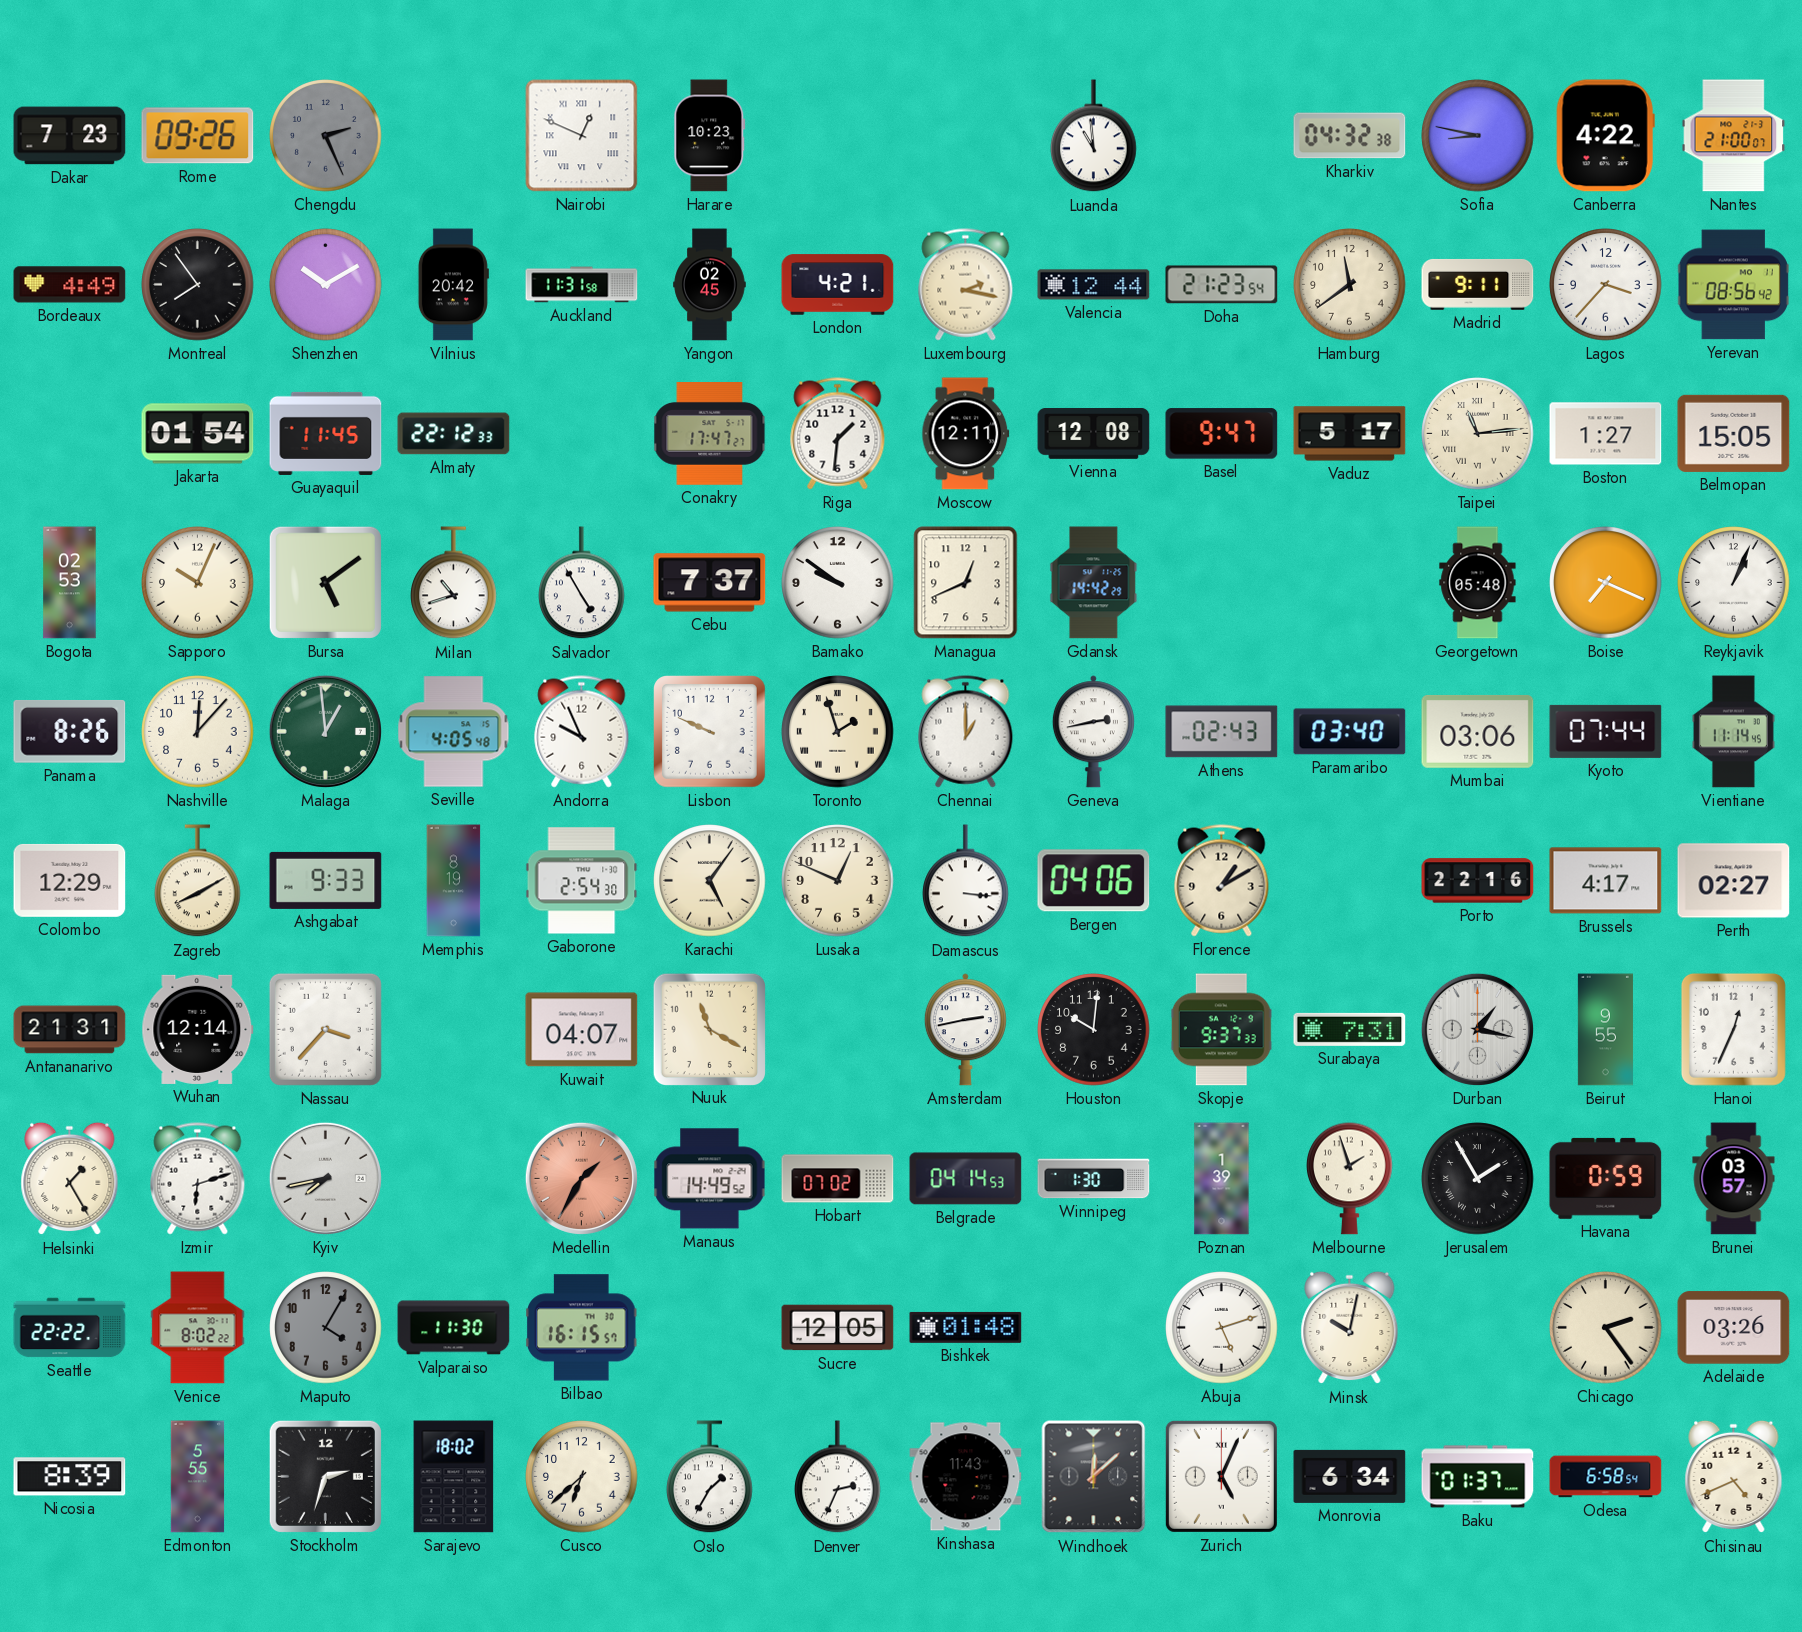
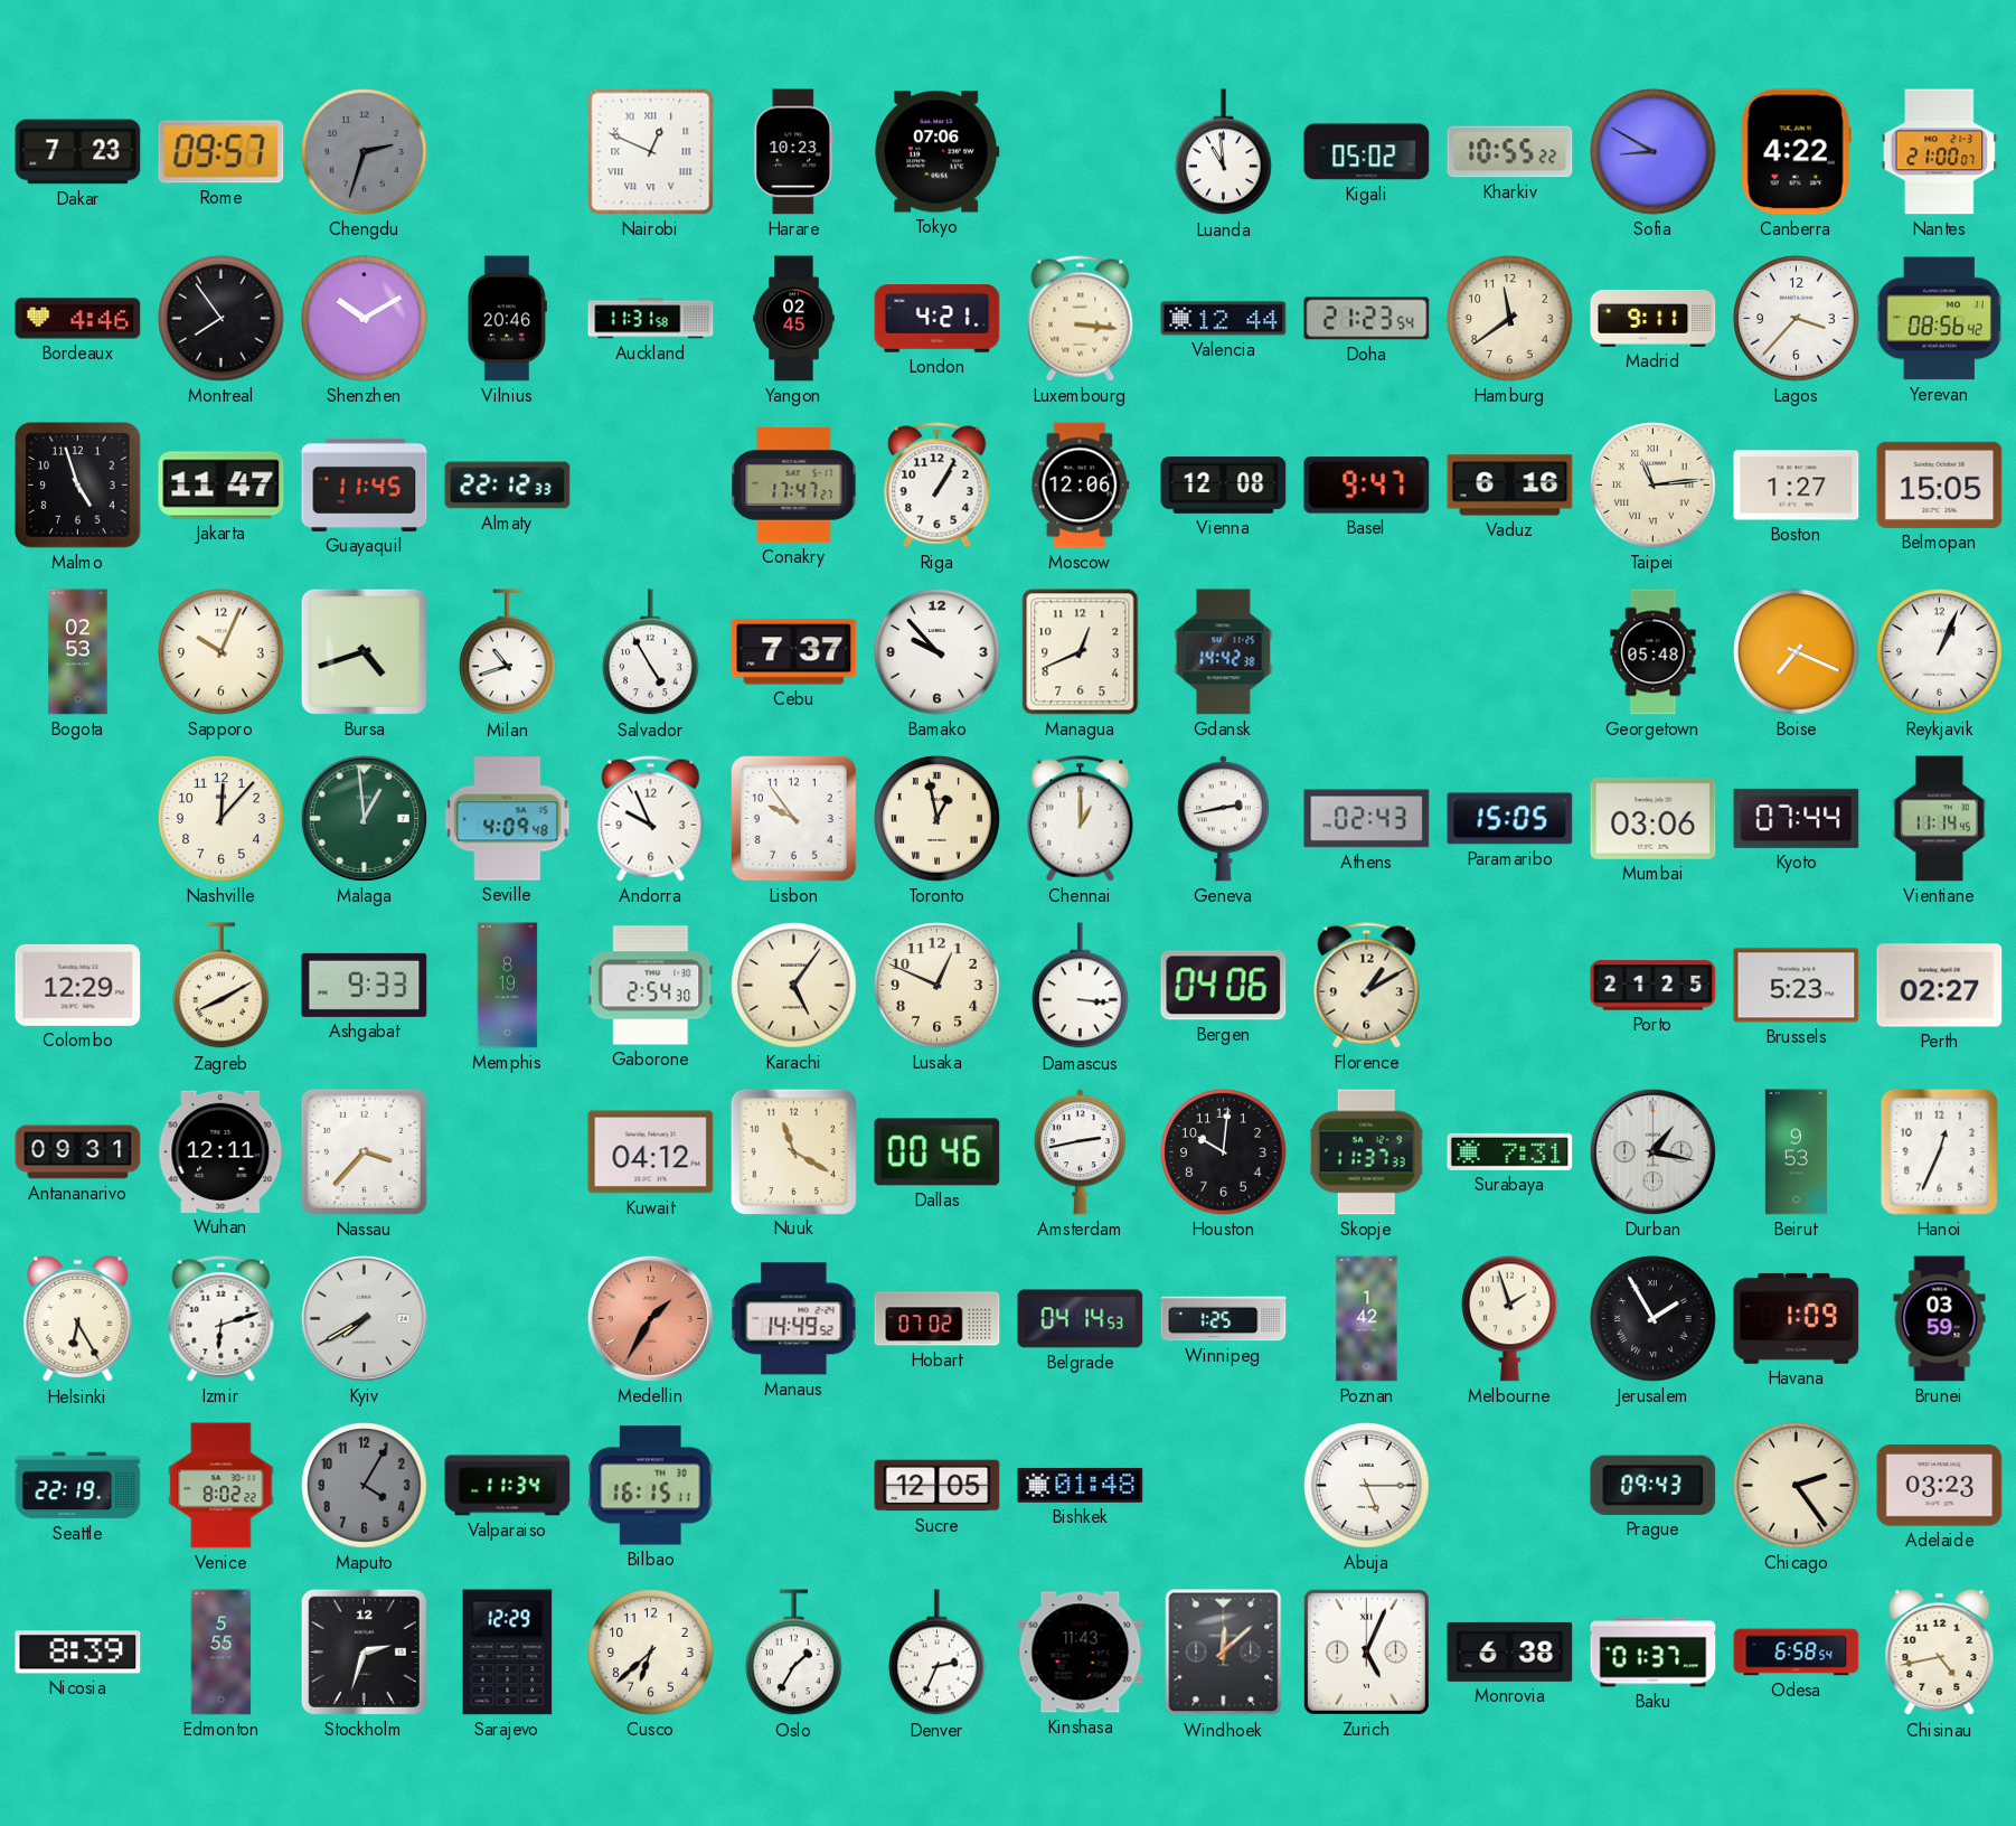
Rome: 09:26 -> 09:57 (222, 152)
Chengdu: 2:26 -> 2:33 (365, 152)
Tokyo: none -> 07:06 (938, 152)
Kigali: none -> 05:02 (1367, 152)
Kharkiv: 04:32 -> 10:55 (1510, 152)
Sofia: 8:47 -> 8:50 (1654, 152)
Bordeaux: 4:49 -> 4:46 (78, 319)
Vilnius: 20:42 -> 20:46 (507, 319)
Luxembourg: 2:17 -> 3:16 (1081, 319)
Malmo: none -> 4:57 (78, 486)
Jakarta: 01:54 -> 11:47 (222, 486)
Riga: 1:31 -> 1:05 (938, 486)
Moscow: 12:11 -> 12:06 (1081, 486)
Vaduz: 5:17 -> 6:16 (1510, 486)
Bursa: 5:09 -> 4:42 (364, 651)
Bamako: 9:51 -> 9:53 (938, 652)
Gdansk: 14:42:29 -> 14:42:38 (1224, 652)
Panama: 8:26 -> none (70, 732)
Seville: 4:05 -> 4:09 (508, 819)
Lisbon: 9:49 -> 9:54 (794, 819)
Toronto: 1:57 -> 12:58 (938, 819)
Paramaribo: 03:40 -> 15:05 (1510, 819)
Porto: 22:16 -> 21:25 (1654, 986)
Brussels: 4:17 -> 5:23 (1797, 986)
Antananarivo: 21:31 -> 09:31 (78, 1152)
Wuhan: 12:14 -> 12:11 (222, 1151)
Kuwait: 04:07 -> 04:12 (651, 1152)
Dallas: none -> 00:46 (938, 1152)
Skopje: 9:37 -> 11:37 (1366, 1152)
Beirut: 9:55 -> 9:53 (1796, 1152)
Helsinki: 1:25 -> 6:25 (78, 1319)
Kyiv: 7:43 -> 7:40 (364, 1318)
Winnipeg: 1:30 -> 1:25 (1224, 1319)
Poznan: 1:39 -> 1:42 (1367, 1319)
Havana: 0:59 -> 1:09 (1797, 1318)
Brunei: 03:57 -> 03:59 (1940, 1319)
Seattle: 22:22 -> 22:19 (78, 1486)
Valparaiso: 11:30 -> 11:34 (508, 1486)
Bilbao: 16:15:57 -> 16:15:11 (651, 1486)
Abuja: 5:12 -> 5:15 (1367, 1486)
Minsk: 10:02 -> none (1350, 1328)
Prague: none -> 09:43 (1654, 1485)
Adelaide: 03:26 -> 03:23 (1940, 1486)
Sarajevo: 18:02 -> 12:29 (508, 1653)
Monrovia: 6:34 -> 6:38 (1510, 1651)
Chisinau: 4:41 -> 4:43 (1940, 1653)
